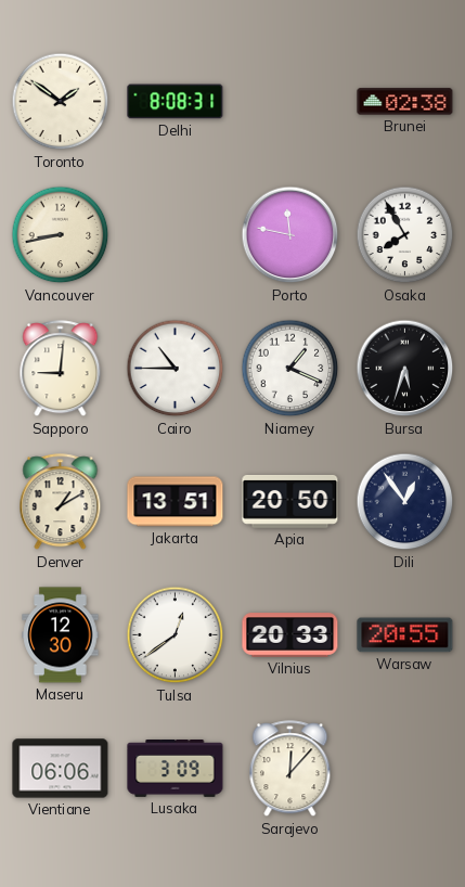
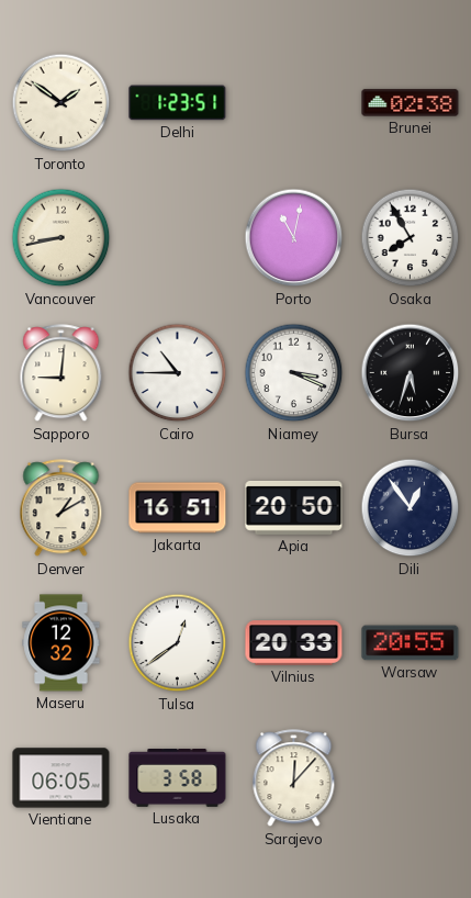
Delhi: 8:08 -> 1:23 (178, 103)
Porto: 11:47 -> 11:02 (294, 238)
Niamey: 1:19 -> 3:19 (294, 373)
Jakarta: 13:51 -> 16:51 (178, 508)
Maseru: 12:30 -> 12:32 (61, 643)
Vientiane: 06:06 -> 06:05 (61, 778)
Lusaka: 3:09 -> 3:58 (178, 778)
